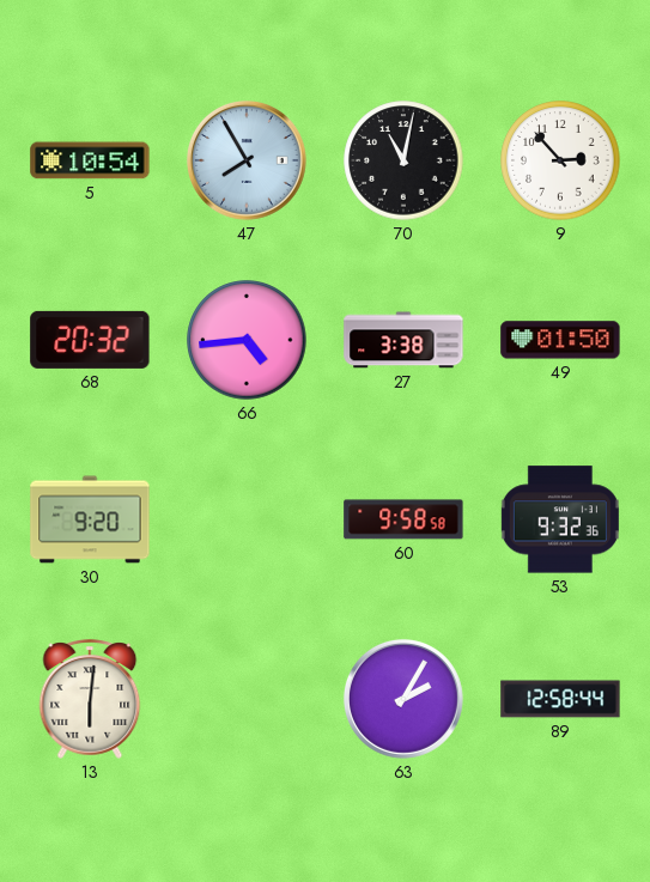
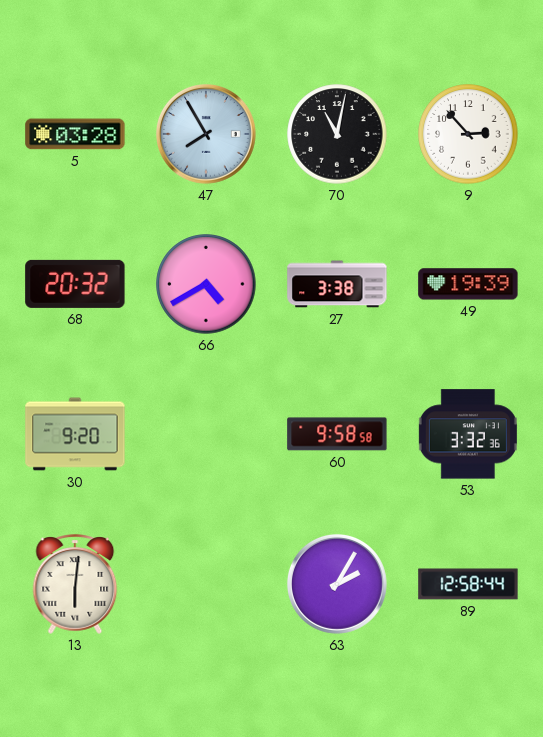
5: 10:54 -> 03:28 (75, 134)
66: 4:44 -> 4:40 (206, 284)
49: 01:50 -> 19:39 (468, 284)
53: 9:32 -> 3:32 (468, 434)
